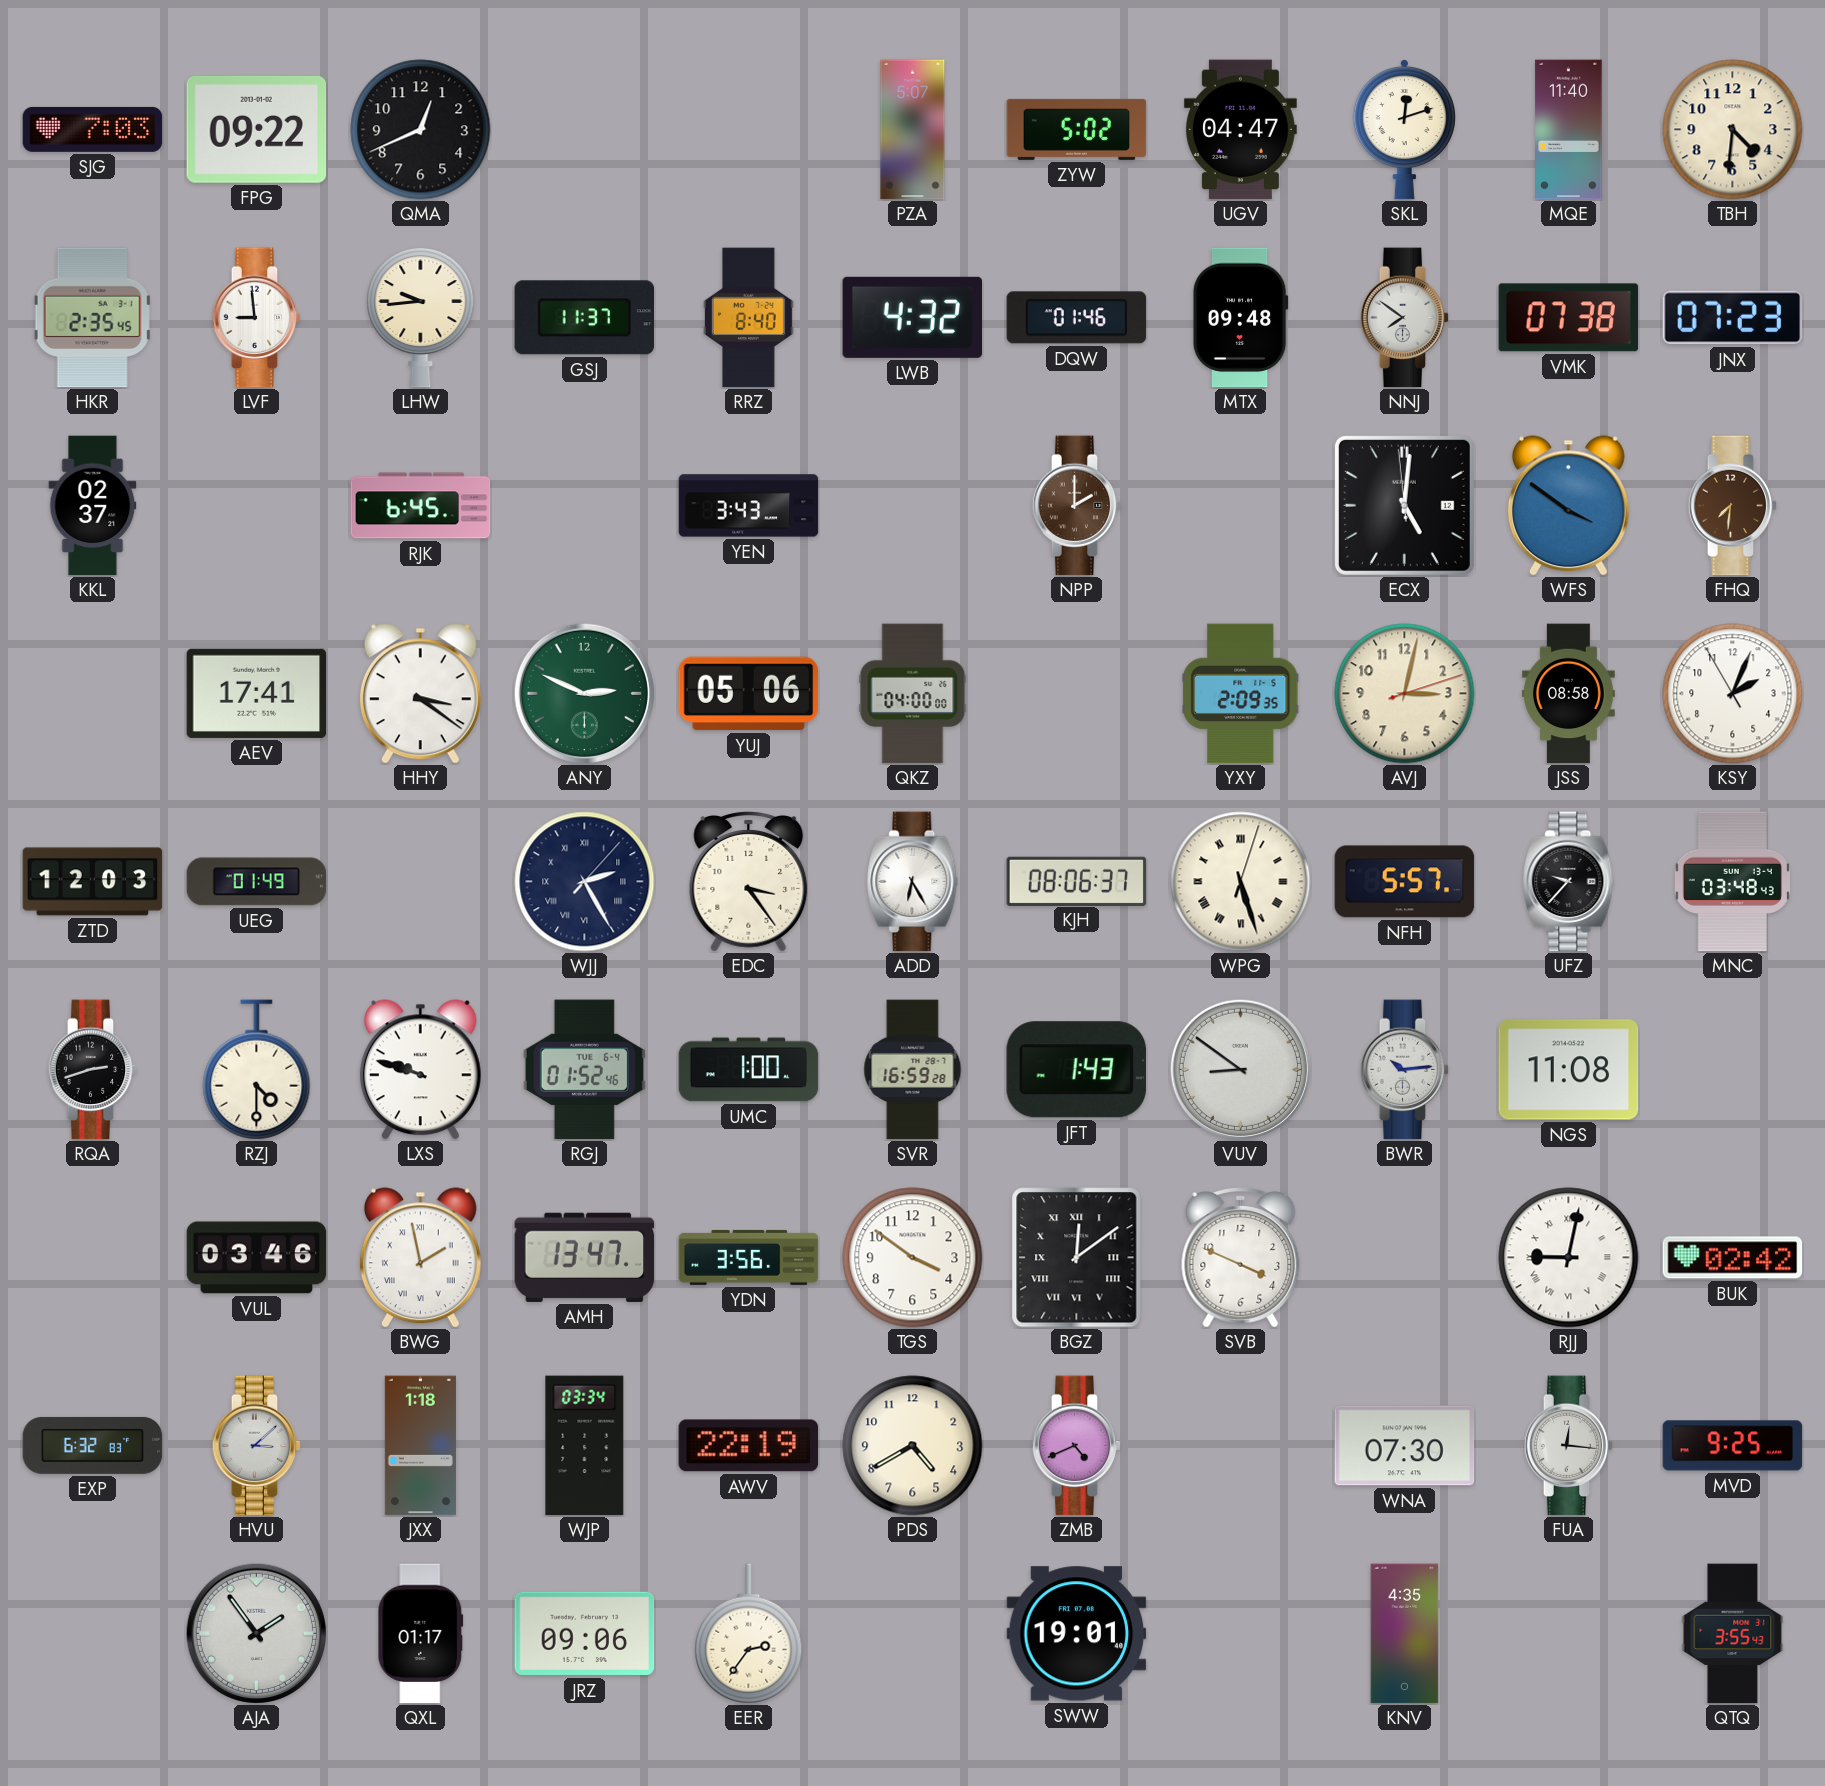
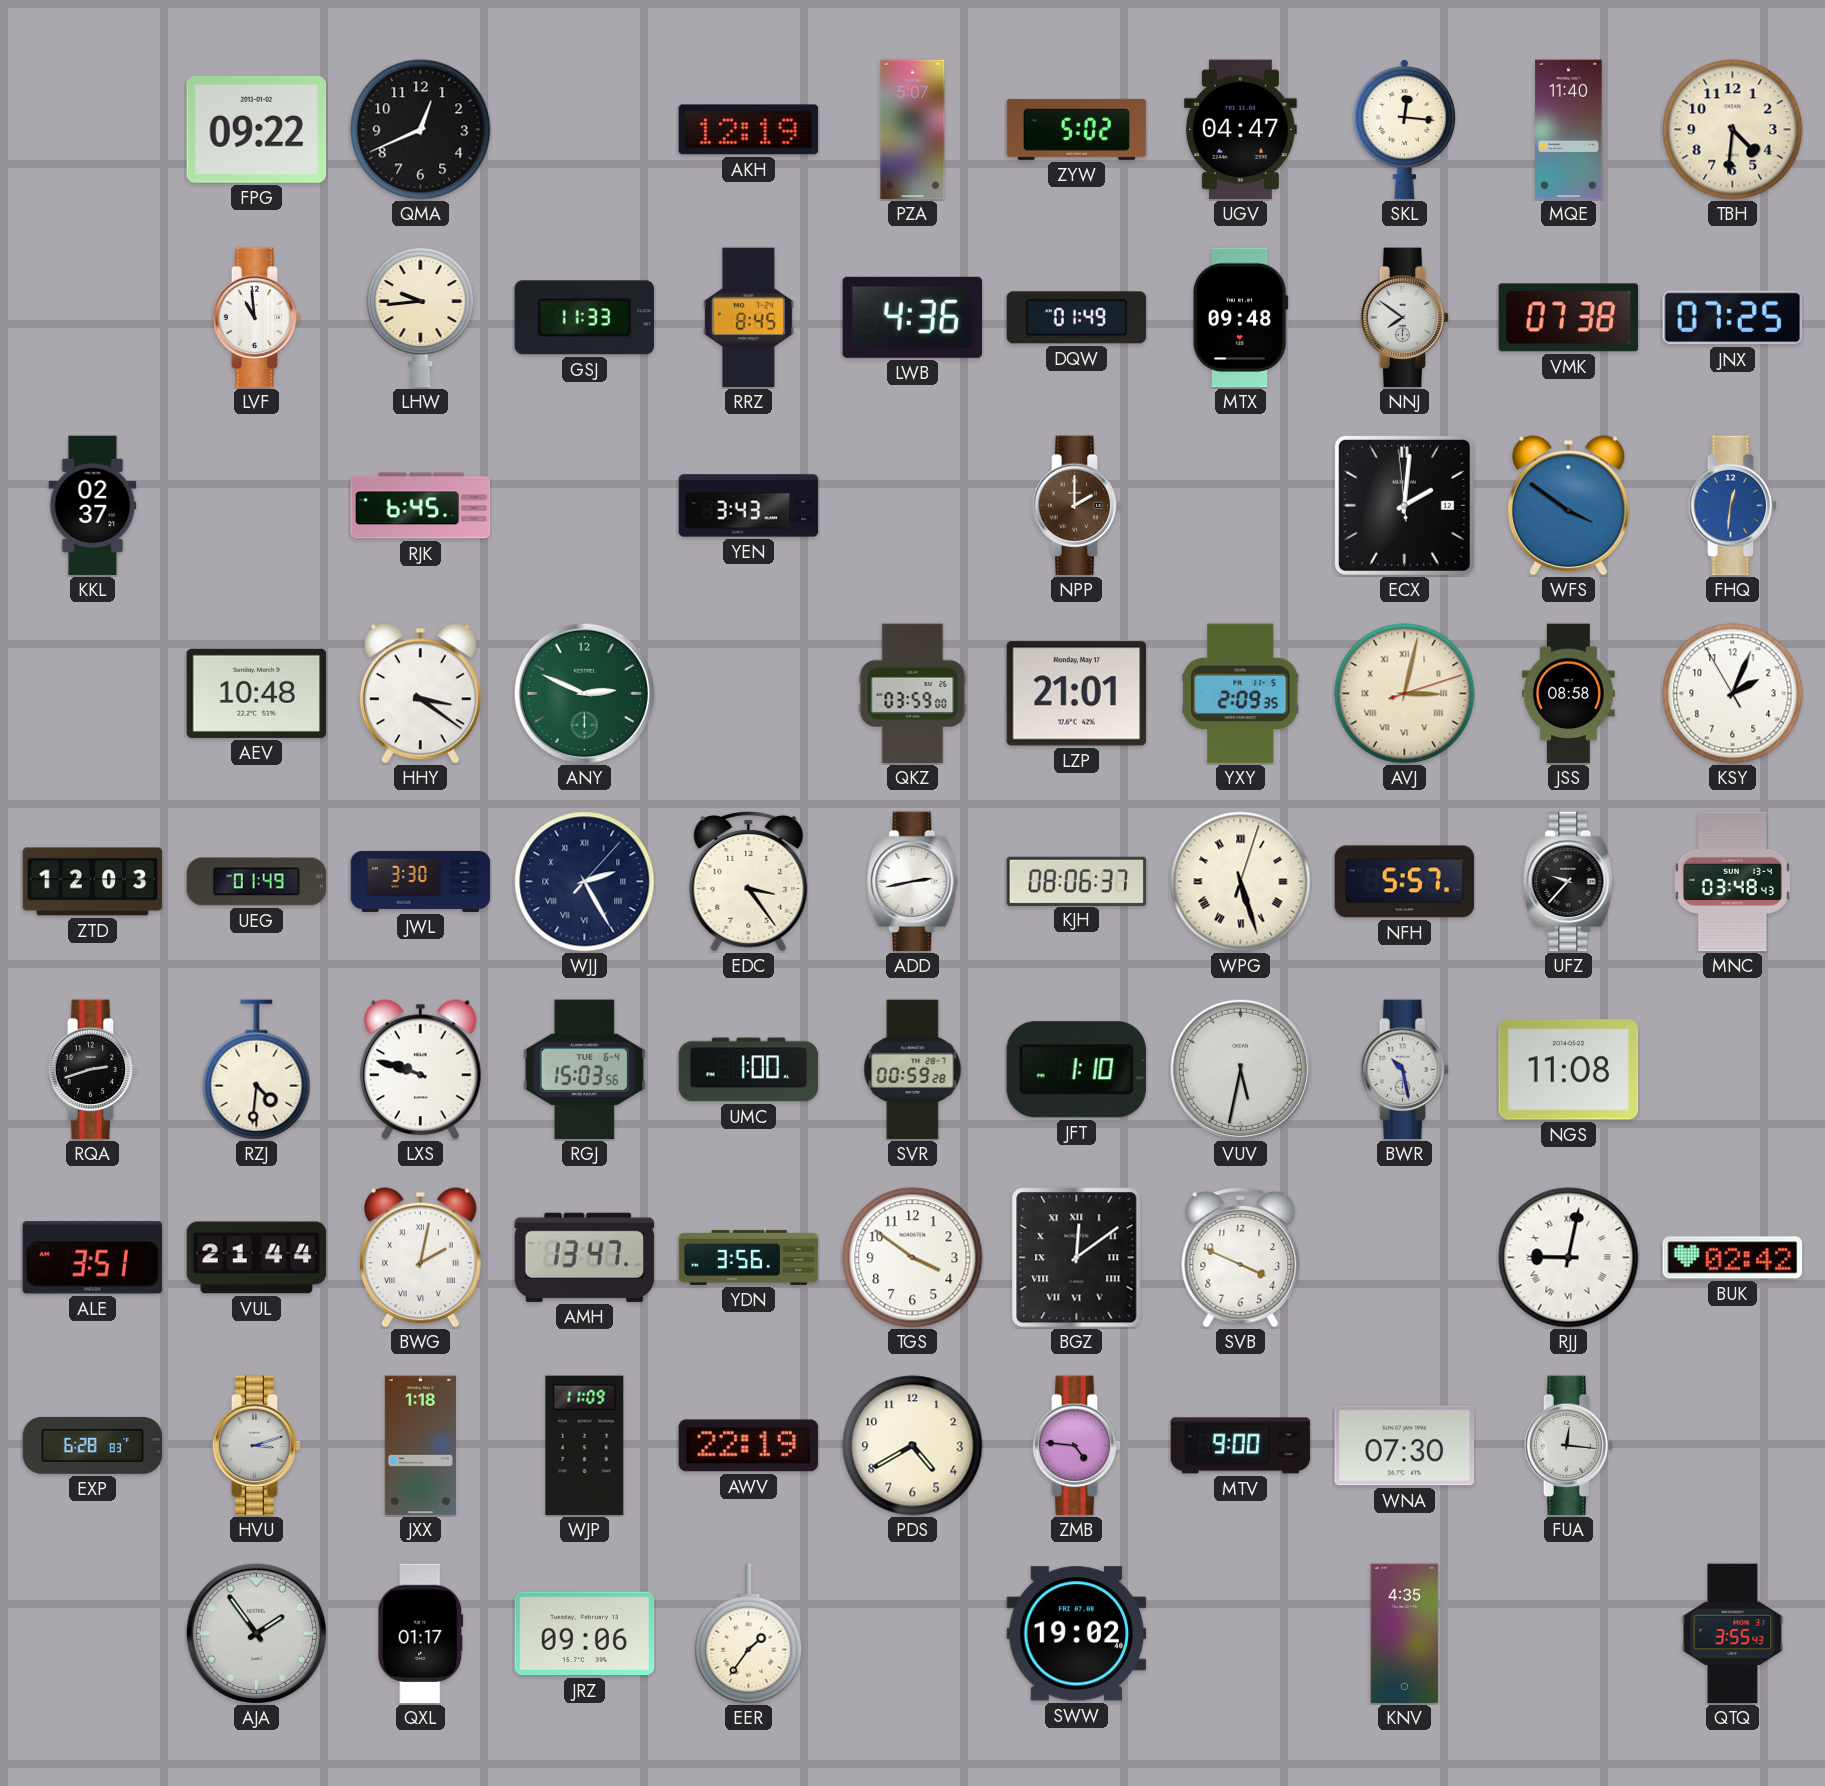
SJG: 7:03 -> none (93, 129)
AKH: none -> 12:19 (749, 130)
SKL: 12:12 -> 12:16 (1404, 129)
HKR: 2:35 -> none (93, 318)
LVF: 8:59 -> 10:59 (257, 318)
GSJ: 11:37 -> 11:33 (585, 318)
RRZ: 8:40 -> 8:45 (748, 318)
LWB: 4:32 -> 4:36 (912, 317)
DQW: 01:46 -> 01:49 (1077, 318)
JNX: 07:23 -> 07:25 (1733, 318)
ECX: 5:00 -> 2:00 (1404, 505)
FHQ: 7:31 -> 12:31 (1733, 506)
FHQ dial: brown -> blue (1733, 506)
AEV: 17:41 -> 10:48 (257, 693)
YUJ: 05:06 -> none (749, 694)
QKZ: 04:00 -> 03:59 (913, 694)
LZP: none -> 21:01 (1077, 694)
AVJ numerals: Arabic -> Roman (1405, 694)
JWL: none -> 3:30 (421, 881)
ADD: 6:25 -> 2:43 (913, 882)
RZJ: 4:30 -> 4:31 (257, 1070)
RGJ: 01:52 -> 15:03 (584, 1070)
SVR: 16:59 -> 00:59 (913, 1070)
JFT: 1:43 -> 1:10 (1076, 1070)
VUV: 8:51 -> 5:32 (1240, 1069)
BWR: 10:14 -> 10:28 (1405, 1070)
ALE: none -> 3:51 (93, 1258)
VUL: 03:46 -> 21:44 (257, 1258)
BWG: 1:58 -> 2:02 (420, 1258)
EXP: 6:32 -> 6:28 (93, 1445)
HVU: 3:08 -> 3:12 (257, 1446)
WJP: 03:34 -> 11:09 (585, 1446)
ZMB: 4:41 -> 4:46 (1077, 1446)
MTV: none -> 9:00 (1241, 1446)
MVD: 9:25 -> none (1733, 1446)
EER: 2:36 -> 1:36 (749, 1634)
SWW: 19:01 -> 19:02 (1077, 1634)
